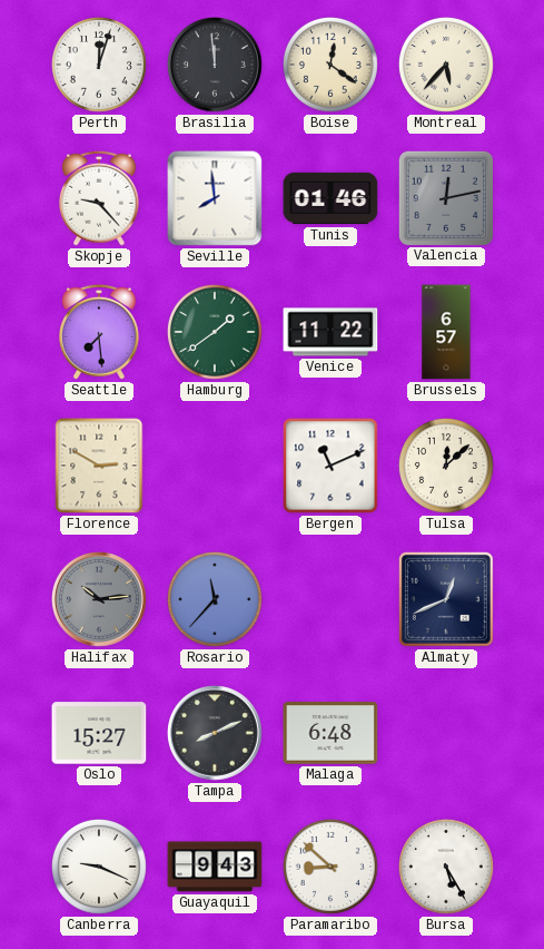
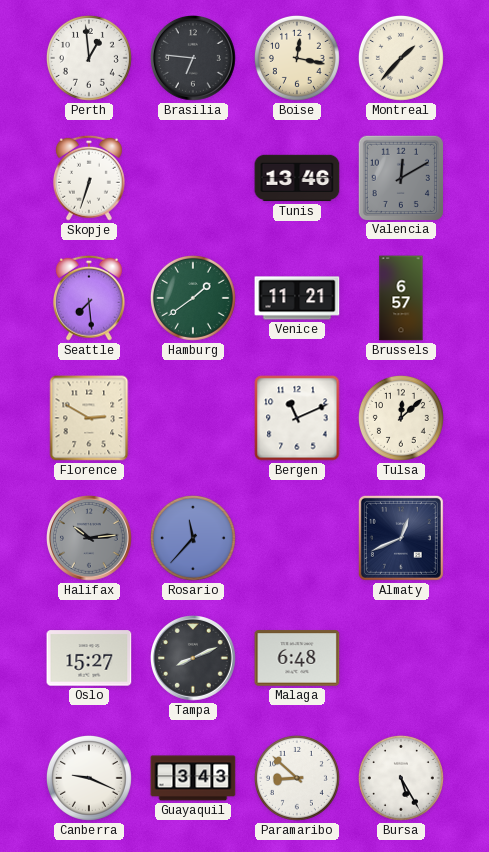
Perth: 12:03 -> 12:59 (89, 58)
Brasilia: 11:59 -> 6:46 (194, 59)
Boise: 12:21 -> 12:17 (297, 58)
Montreal: 5:37 -> 1:37 (401, 58)
Skopje: 9:23 -> 6:33 (89, 178)
Seville: 7:59 -> none (215, 198)
Tunis: 01:46 -> 13:46 (297, 178)
Valencia: 12:13 -> 12:10 (400, 177)
Venice: 11:22 -> 11:21 (297, 298)
Guayaquil: 9:43 -> 3:43 (193, 778)
